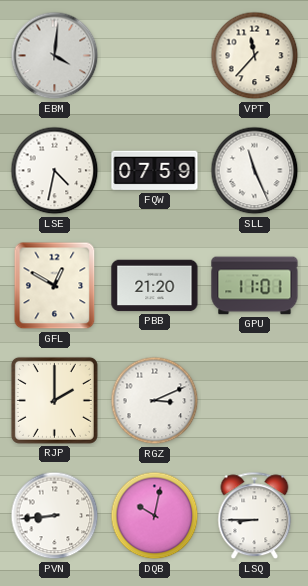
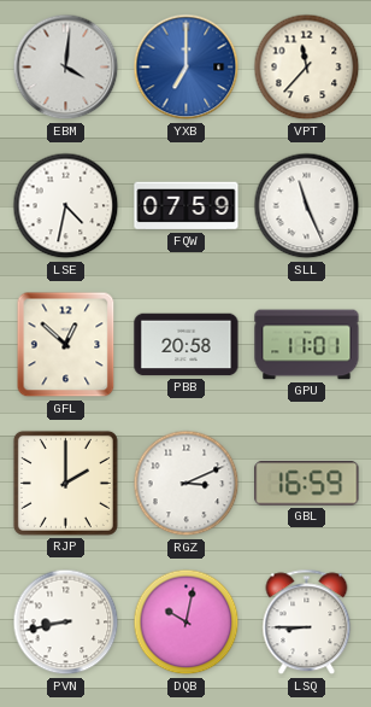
YXB: none -> 7:00 (187, 68)
GFL: 12:50 -> 12:52 (66, 345)
PBB: 21:20 -> 20:58 (187, 345)
GBL: none -> 16:59 (307, 484)
PVN: 8:44 -> 8:43 (66, 623)
